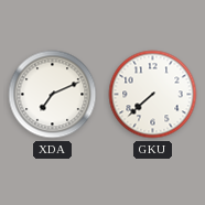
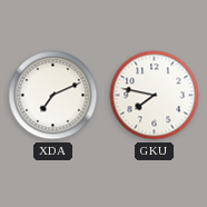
GKU: 7:38 -> 7:47 (155, 96)
